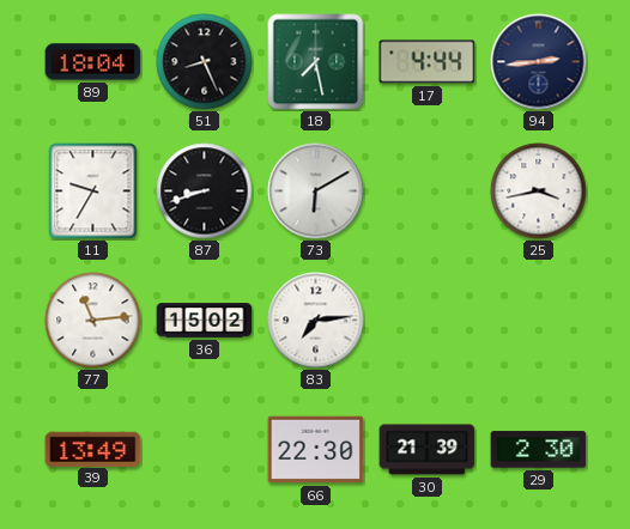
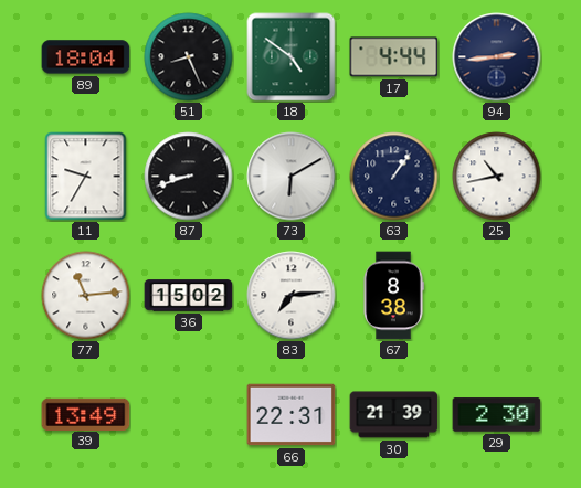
18: 7:28 -> 4:51 (292, 57)
63: none -> 1:06 (394, 177)
25: 3:43 -> 10:43 (497, 177)
67: none -> 8:38 (393, 296)
66: 22:30 -> 22:31 (292, 415)
